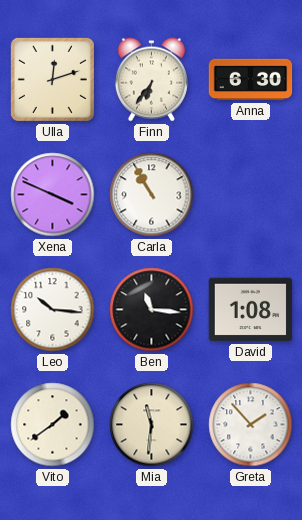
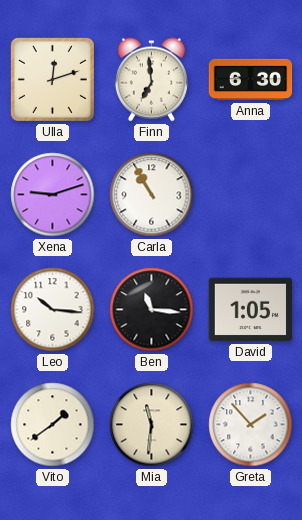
Finn: 6:36 -> 6:59 (151, 80)
Xena: 3:49 -> 9:12 (53, 195)
David: 1:08 -> 1:05 (251, 310)
